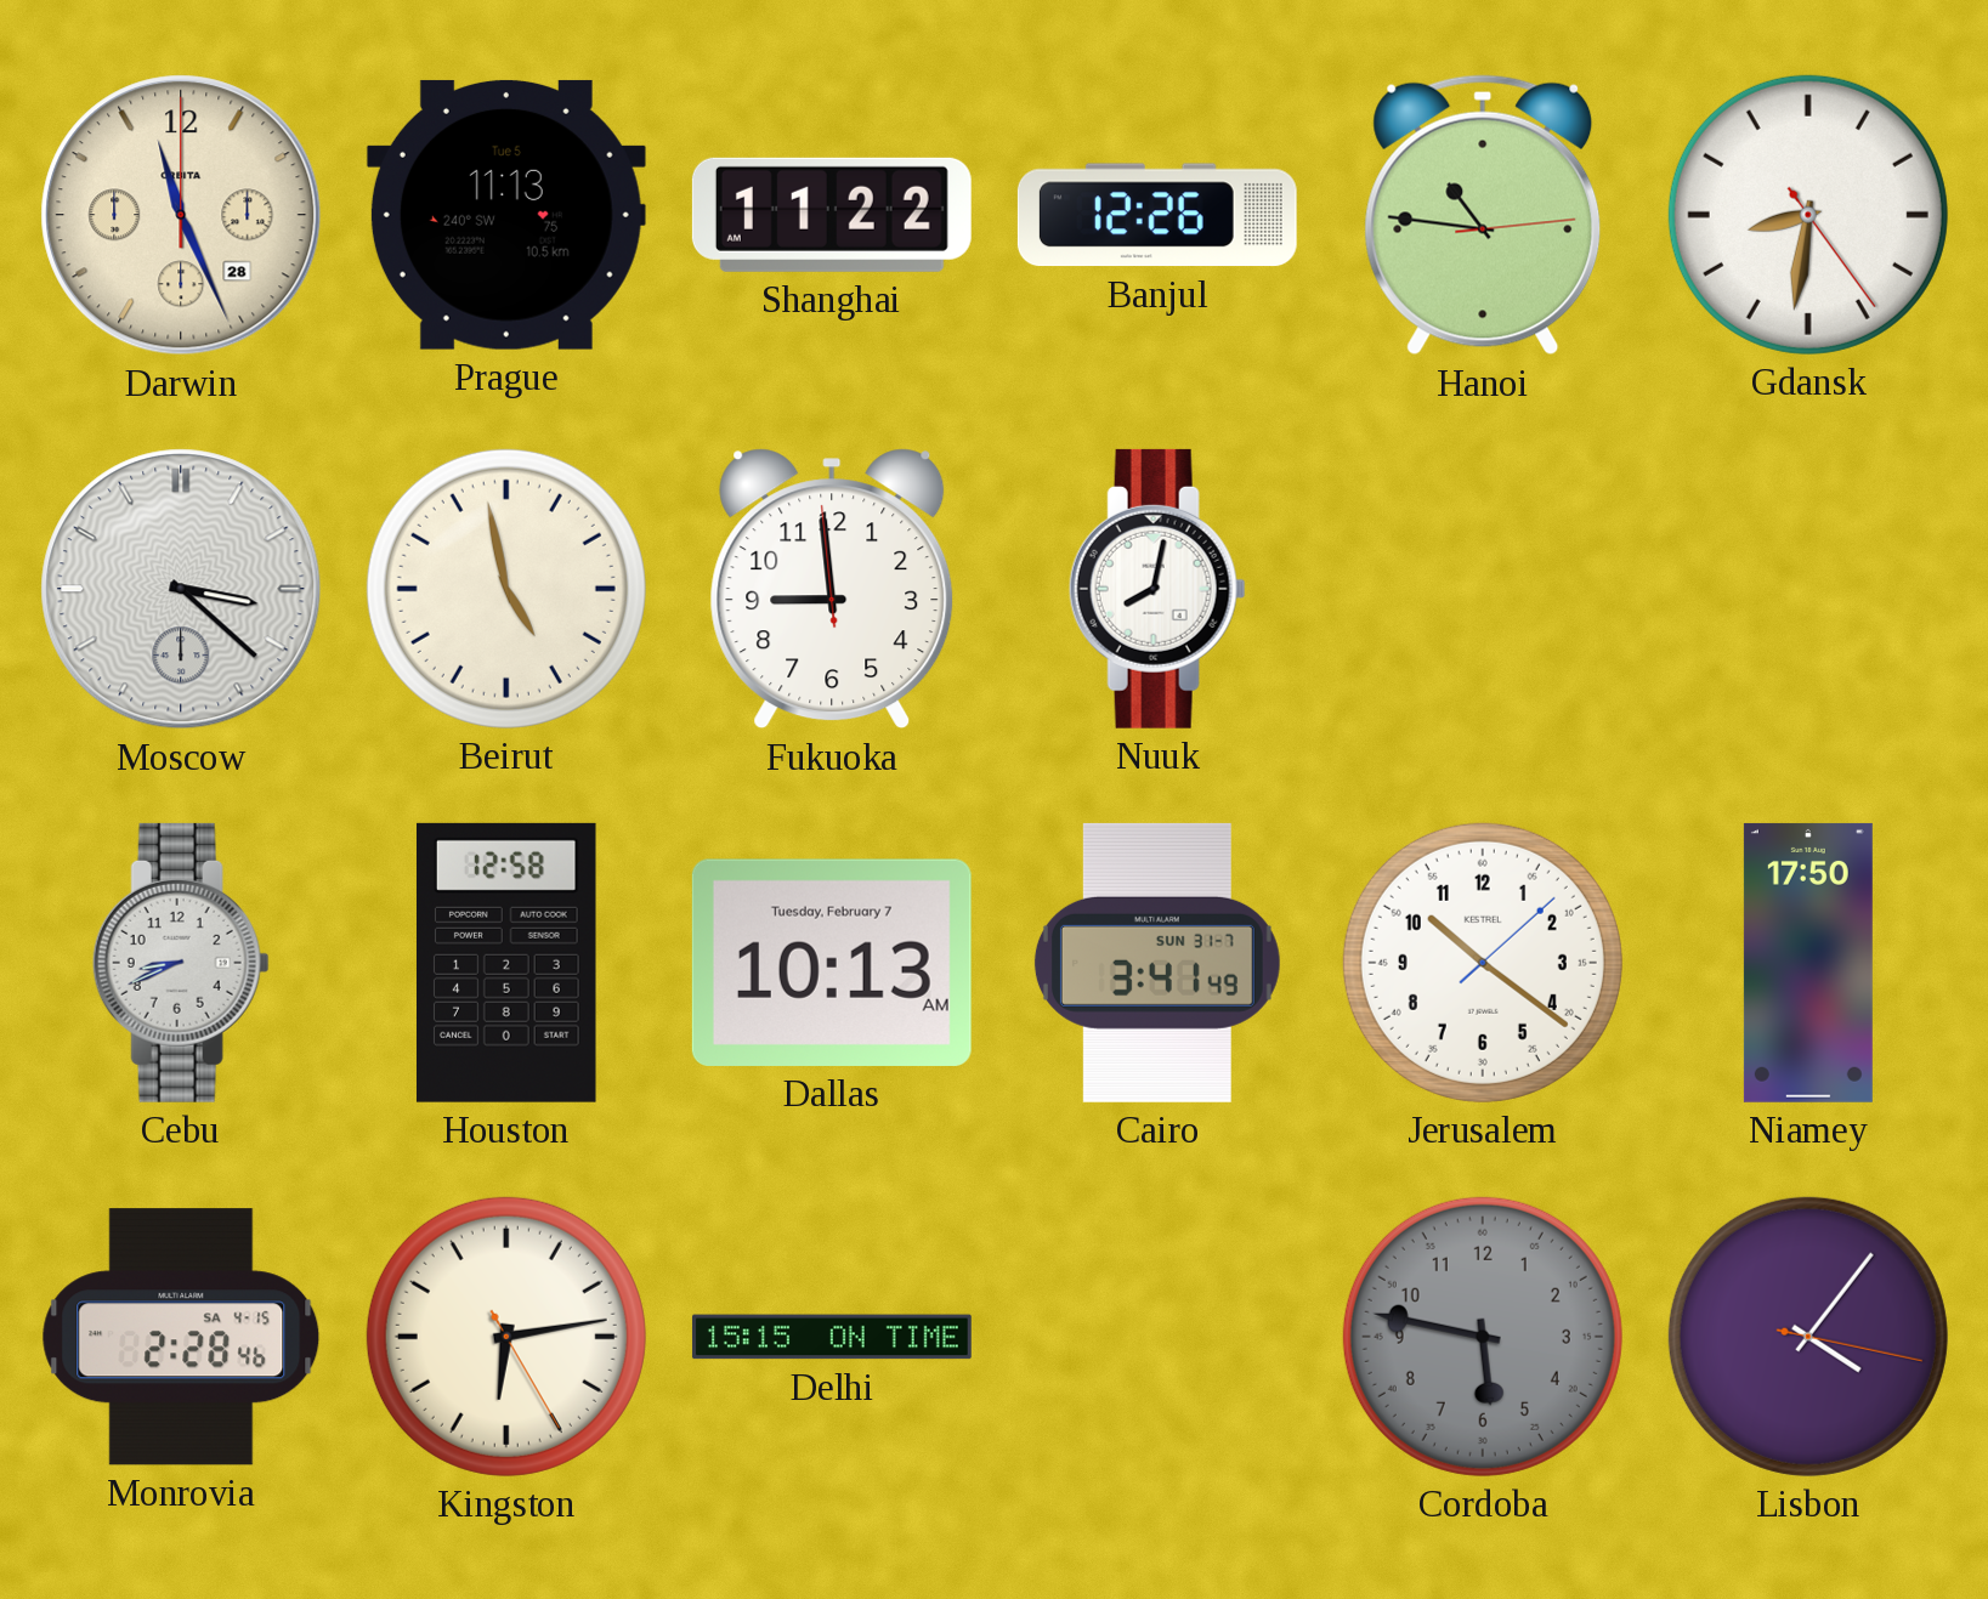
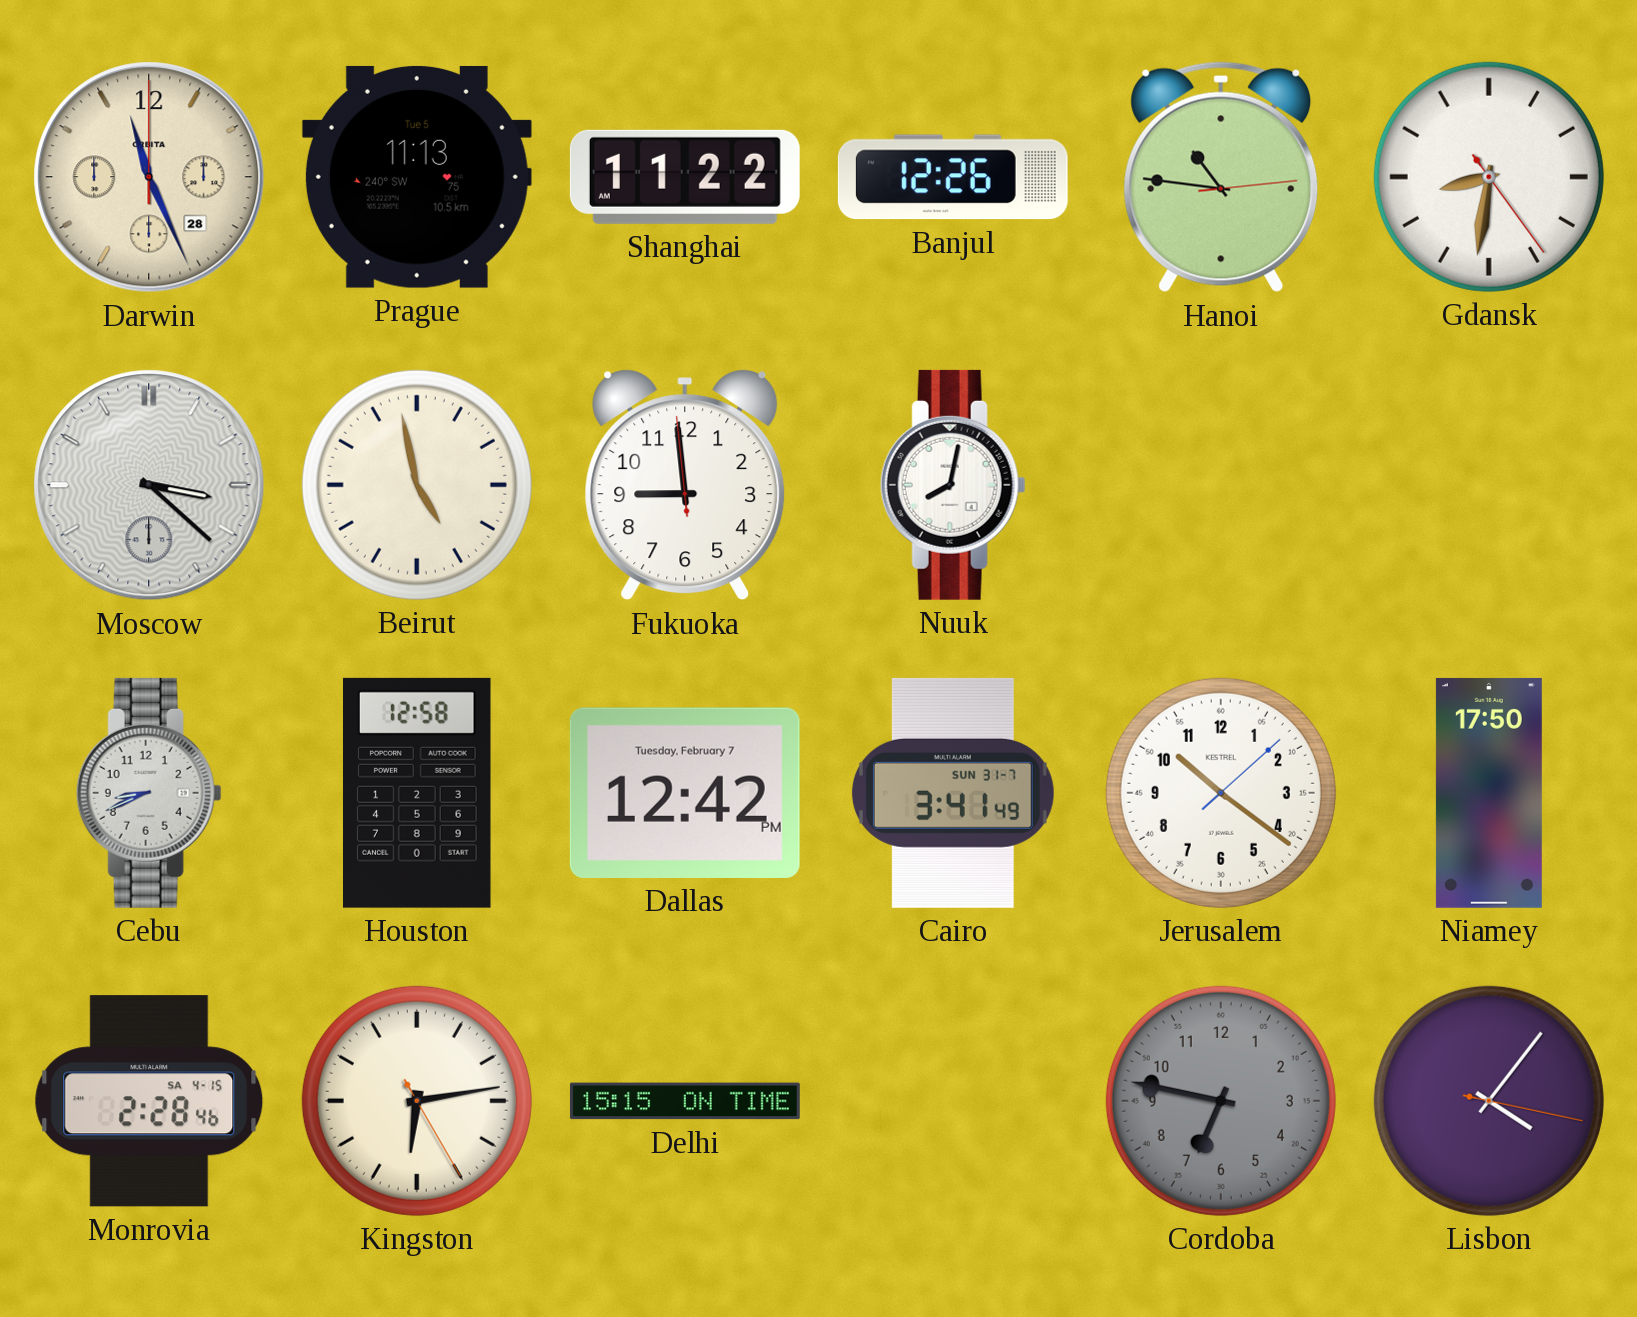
Dallas: 10:13 -> 12:42 (685, 793)
Cordoba: 5:47 -> 6:47 (1221, 1101)
